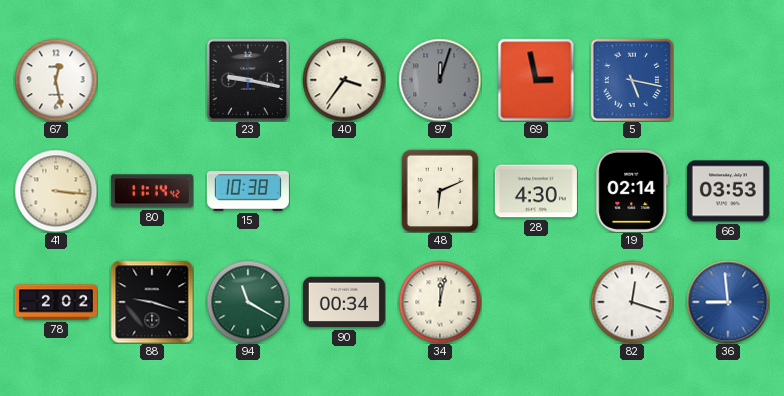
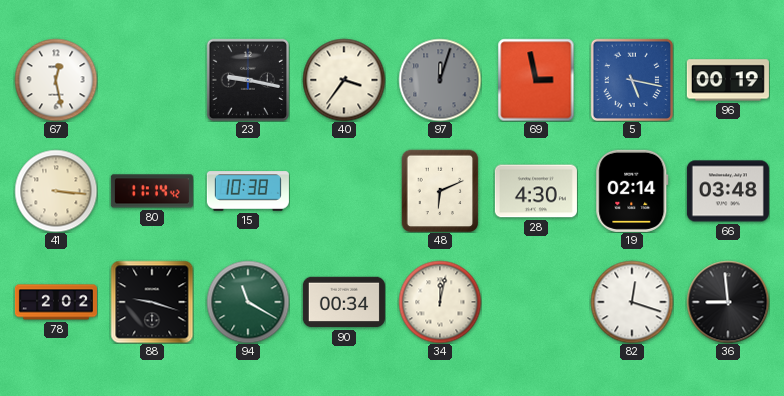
96: none -> 00:19 (728, 80)
66: 03:53 -> 03:48 (728, 191)
36 dial: blue -> black (728, 302)
